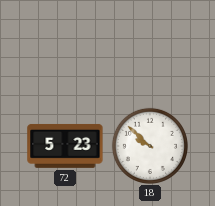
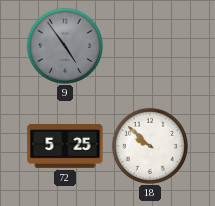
9: none -> 4:54 (65, 46)
72: 5:23 -> 5:25 (65, 146)
